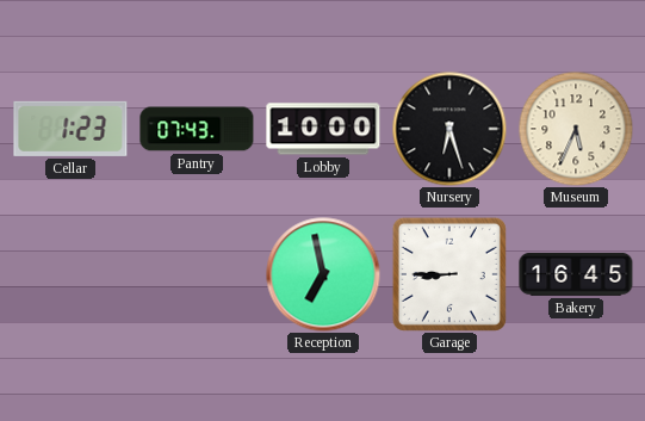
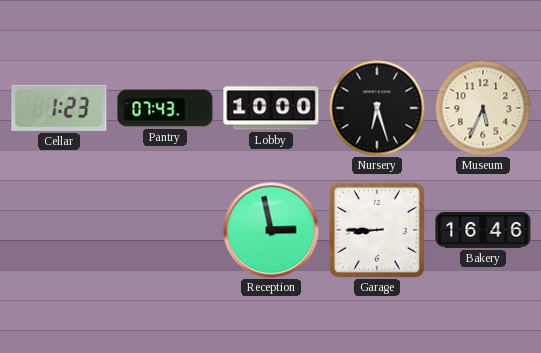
Reception: 6:58 -> 2:58 (271, 230)
Bakery: 16:45 -> 16:46 (483, 230)
